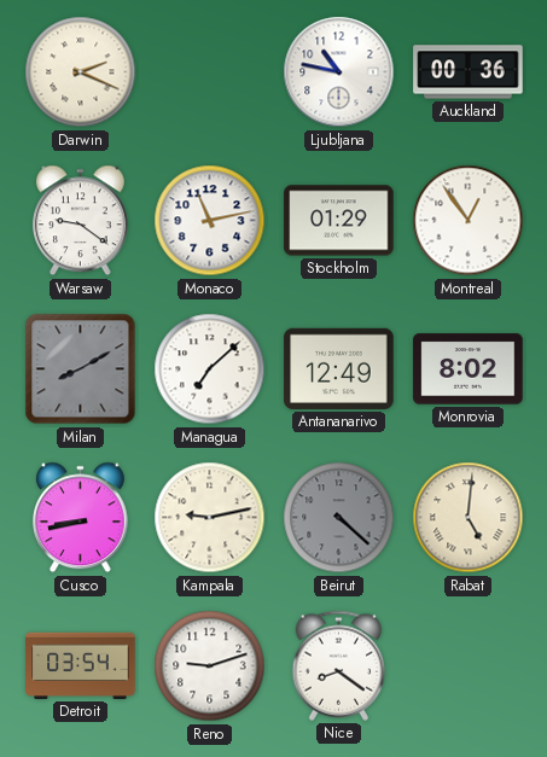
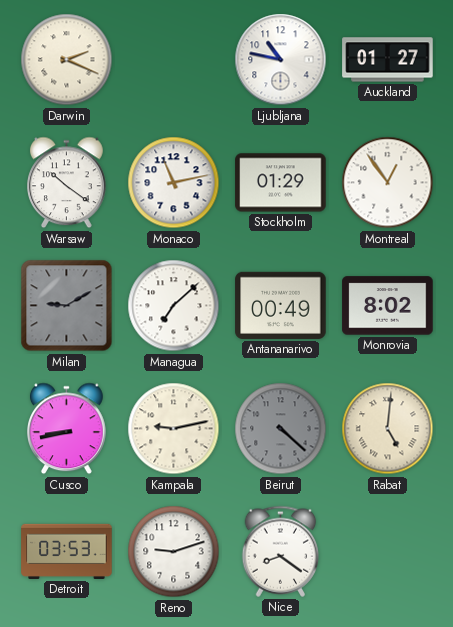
Auckland: 00:36 -> 01:27 (388, 60)
Warsaw: 9:21 -> 10:21 (67, 183)
Milan: 8:10 -> 9:10 (67, 306)
Antananarivo: 12:49 -> 00:49 (281, 305)
Detroit: 03:54 -> 03:53 (67, 551)
